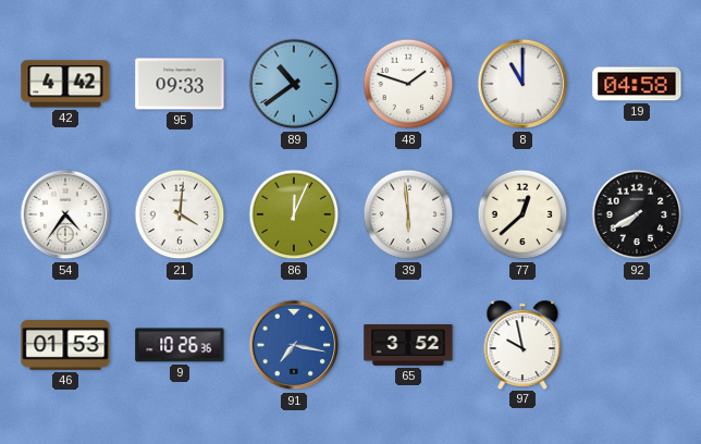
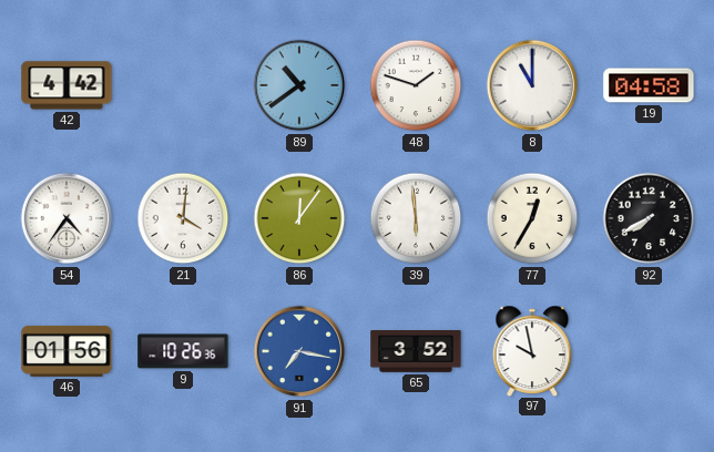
95: 09:33 -> none (180, 84)
86: 12:04 -> 12:06 (299, 218)
77: 12:38 -> 12:35 (532, 218)
46: 01:53 -> 01:56 (67, 351)
